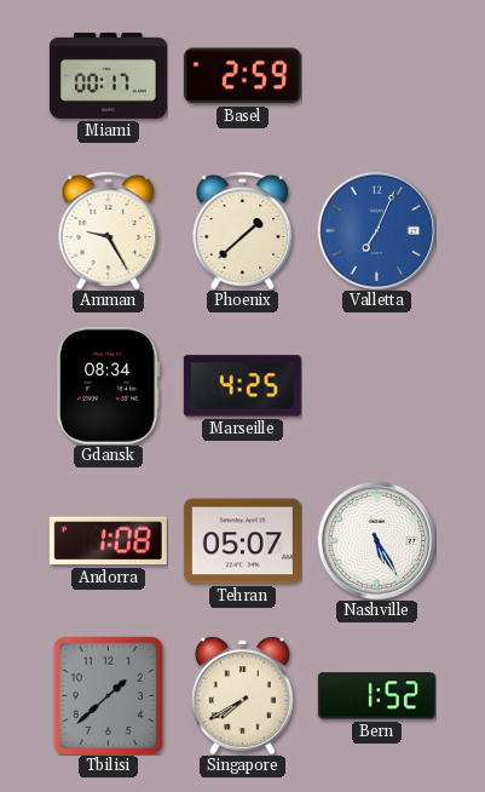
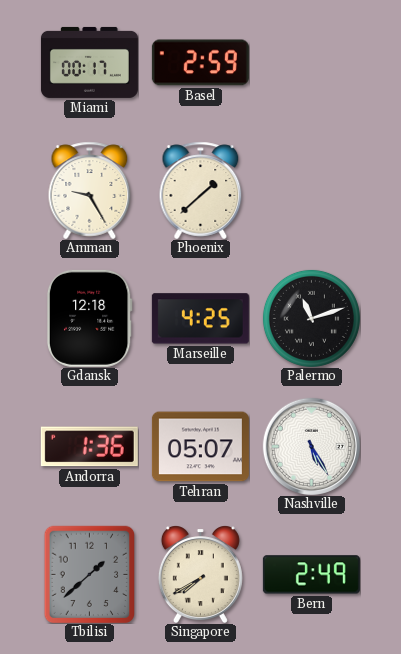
Valletta: 7:04 -> none (376, 230)
Gdansk: 08:34 -> 12:18 (89, 318)
Palermo: none -> 11:12 (311, 318)
Andorra: 1:08 -> 1:36 (89, 447)
Bern: 1:52 -> 2:49 (311, 575)
